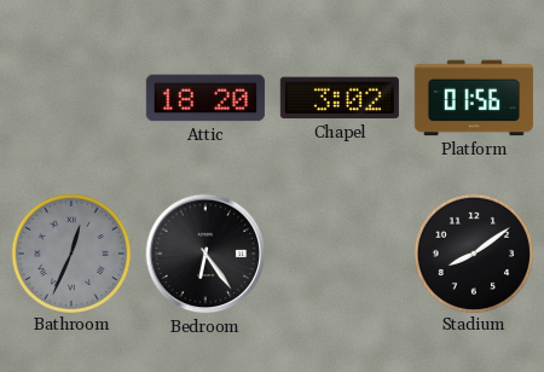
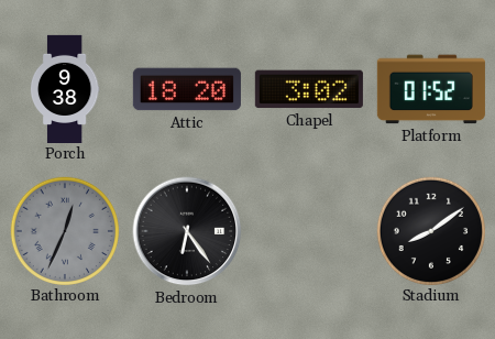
Porch: none -> 9:38 (65, 88)
Platform: 01:56 -> 01:52 (431, 89)
